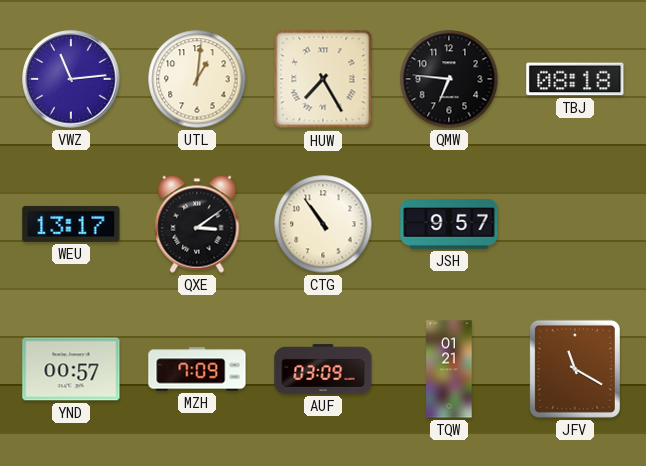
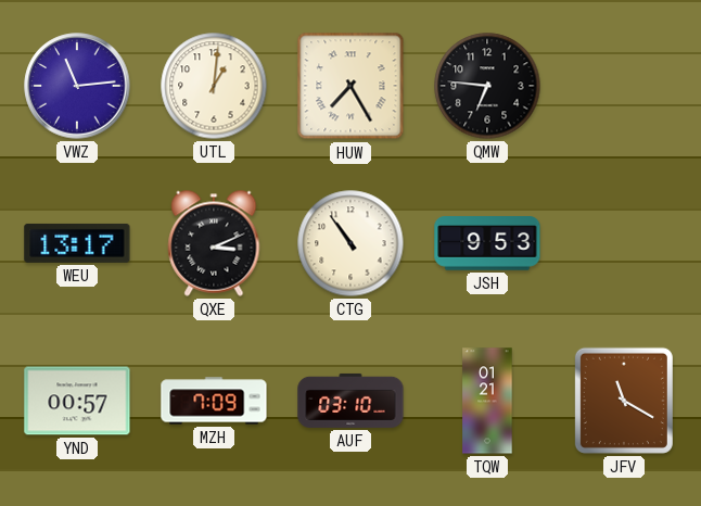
TBJ: 08:18 -> none (575, 79)
QXE: 3:09 -> 3:11 (214, 243)
JSH: 9:57 -> 9:53 (487, 243)
AUF: 03:09 -> 03:10 (351, 401)
